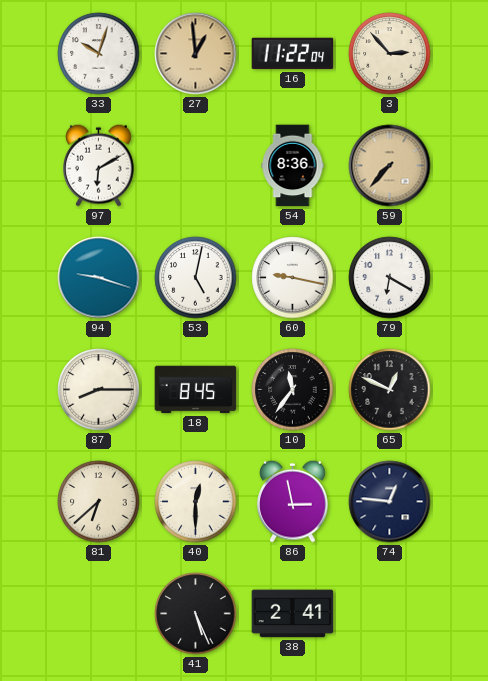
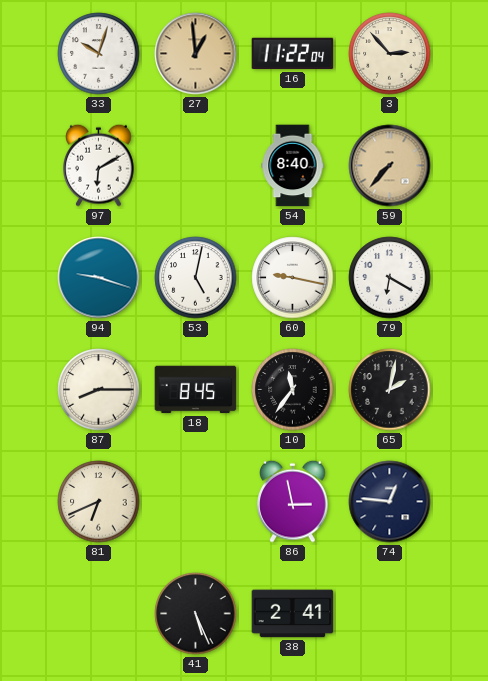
54: 8:36 -> 8:40 (293, 166)
65: 12:49 -> 2:02 (390, 390)
81: 6:38 -> 6:41 (99, 502)
40: 12:30 -> none (196, 502)
